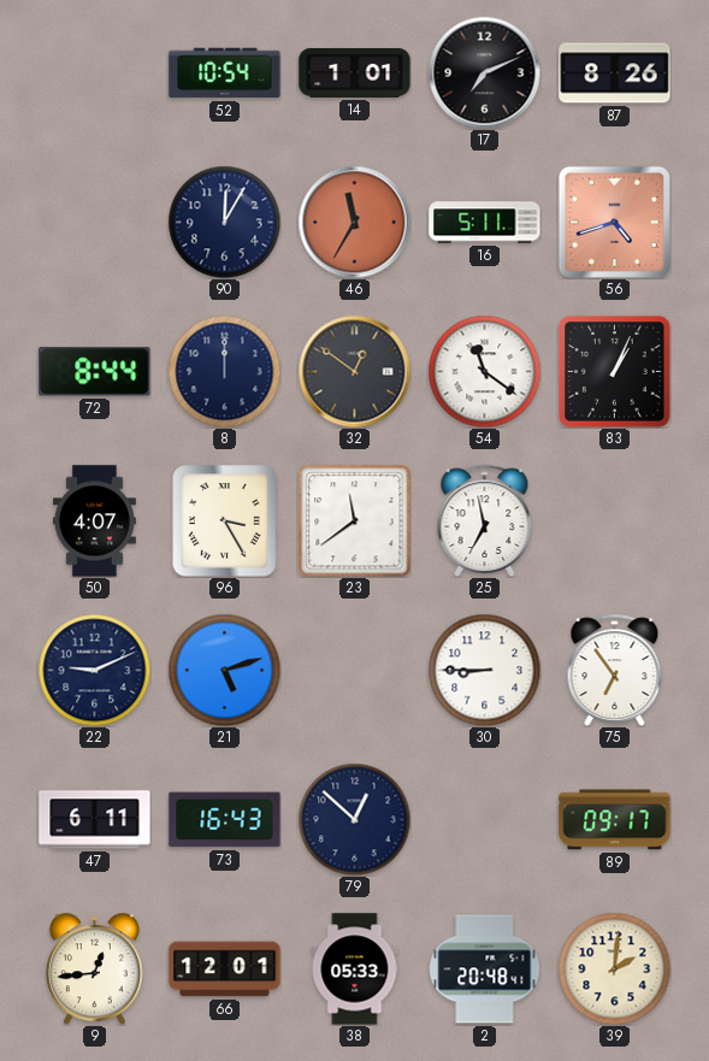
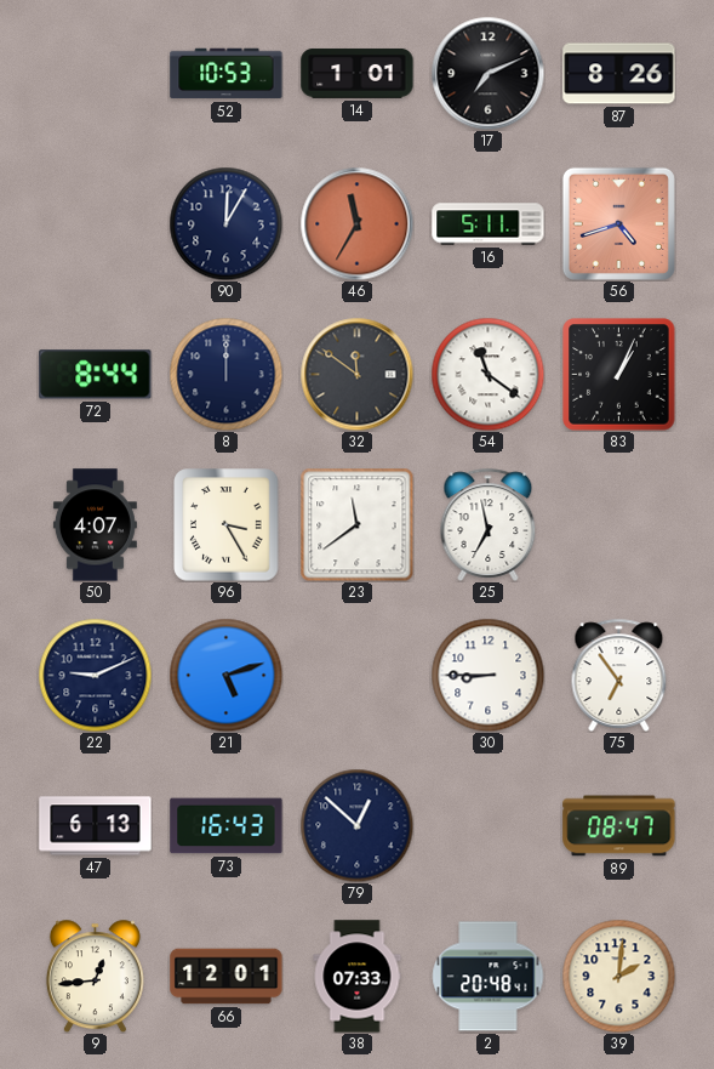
52: 10:54 -> 10:53 (227, 74)
32: 12:51 -> 11:51 (356, 374)
47: 6:11 -> 6:13 (96, 826)
89: 09:17 -> 08:47 (619, 826)
38: 05:33 -> 07:33 (358, 977)
